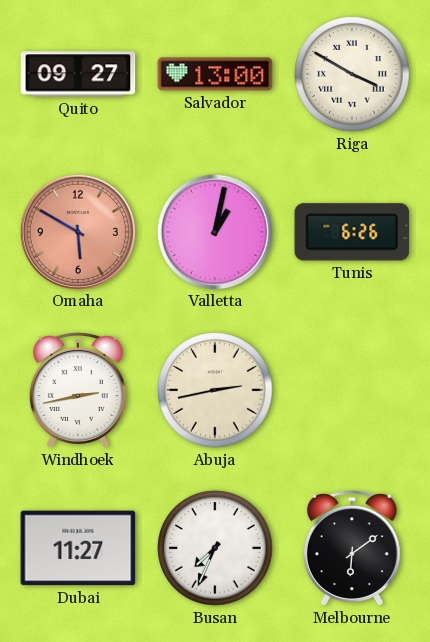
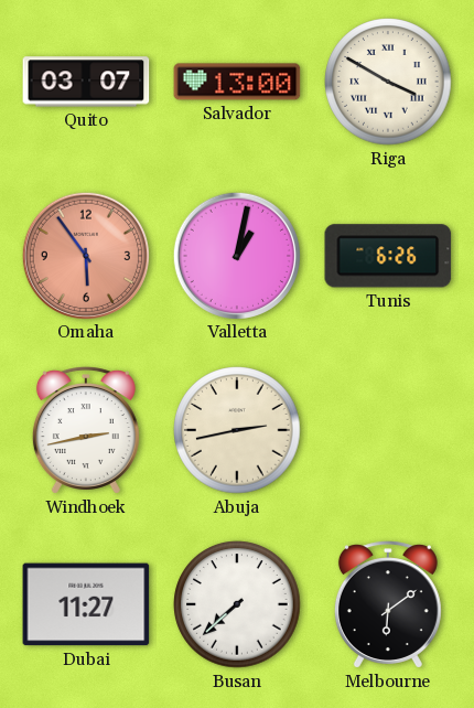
Quito: 09:27 -> 03:07 (86, 82)
Omaha: 5:50 -> 5:54 (85, 255)
Busan: 7:34 -> 7:38 (237, 604)
